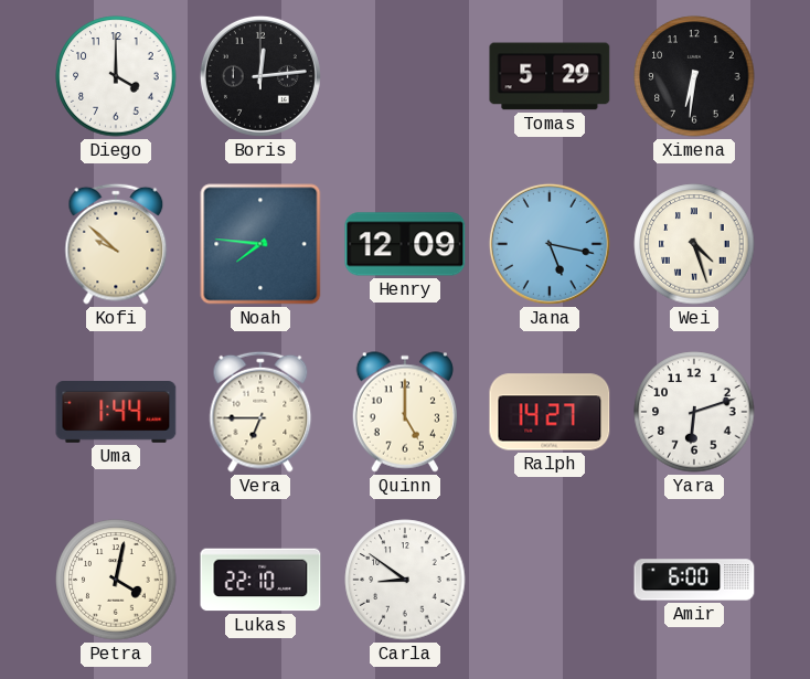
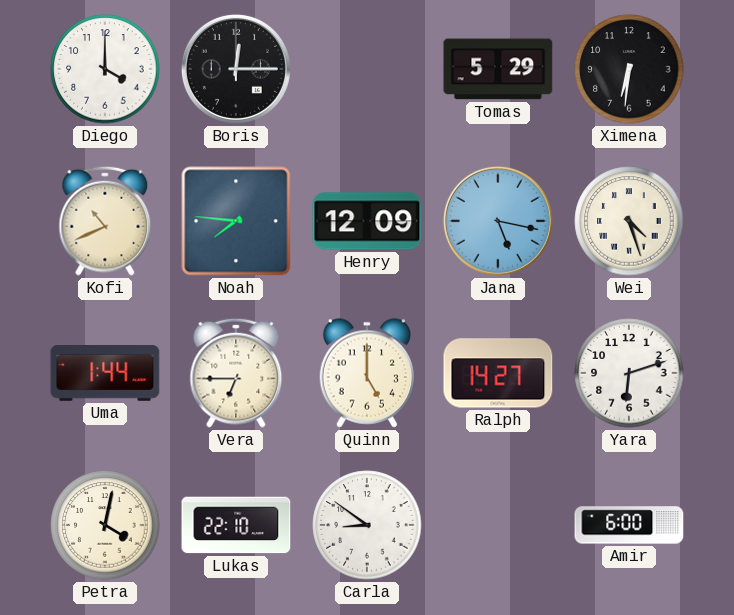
Boris: 12:14 -> 12:15 (236, 69)
Kofi: 9:52 -> 10:41 (105, 221)
